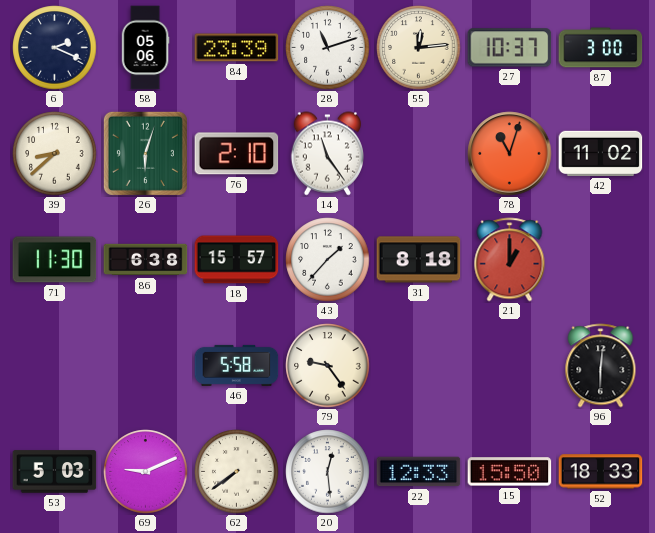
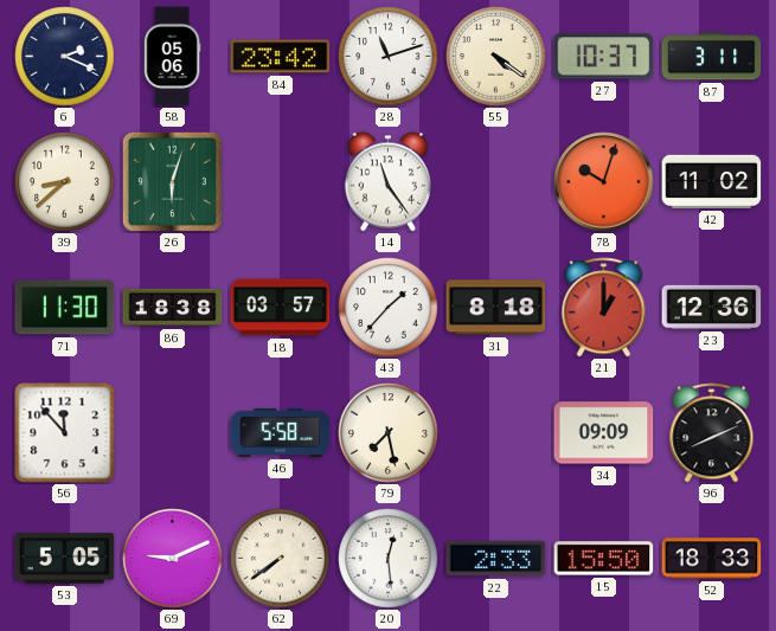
84: 23:39 -> 23:42 (281, 57)
55: 12:14 -> 4:21 (496, 57)
87: 3:00 -> 3:11 (712, 57)
76: 2:10 -> none (237, 154)
78: 11:03 -> 10:03 (604, 182)
86: 6:38 -> 18:38 (173, 308)
18: 15:57 -> 03:57 (281, 308)
23: none -> 12:36 (712, 307)
56: none -> 11:53 (65, 433)
79: 9:24 -> 7:28 (389, 433)
34: none -> 09:09 (604, 433)
96: 6:01 -> 8:11 (712, 433)
53: 5:03 -> 5:05 (65, 559)
22: 12:33 -> 2:33 (496, 559)
